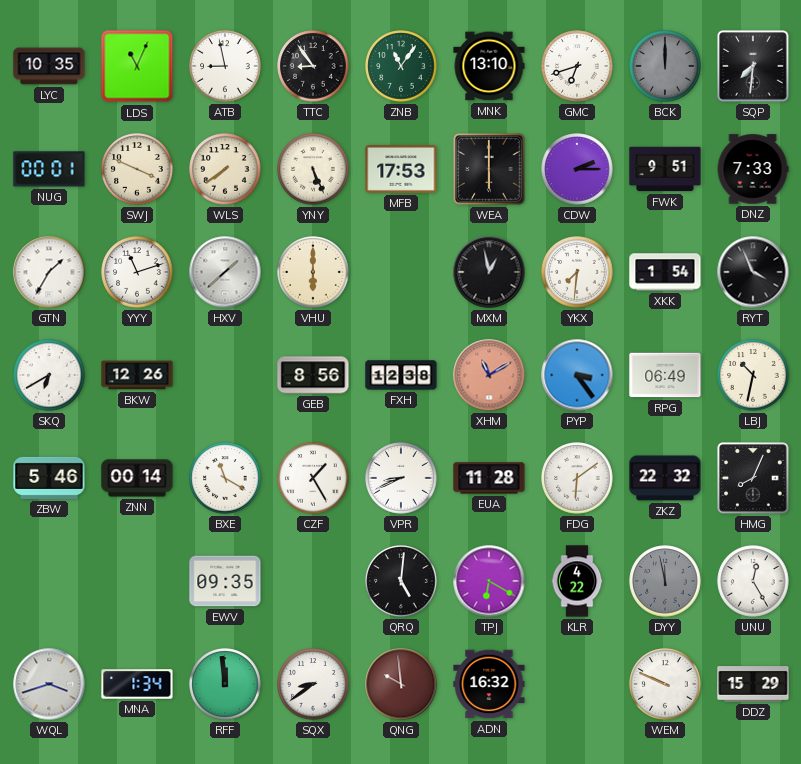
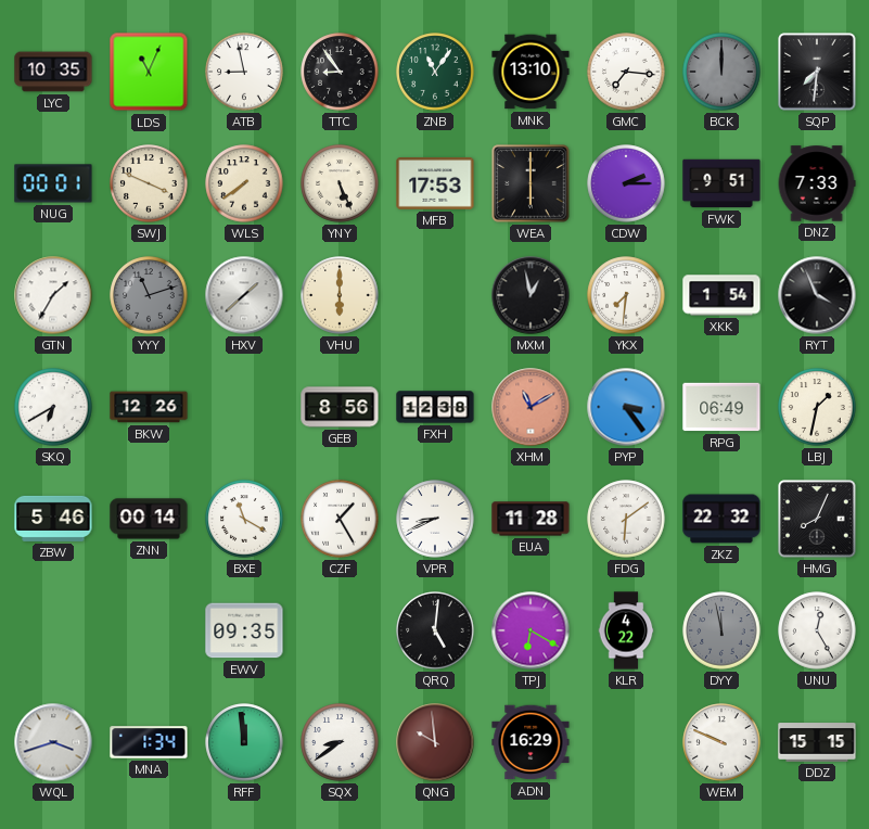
GMC: 6:42 -> 7:16 (626, 72)
YYY dial: white -> grey (149, 295)
LBJ: 10:32 -> 1:32 (817, 407)
ADN: 16:32 -> 16:29 (531, 742)
DDZ: 15:29 -> 15:15 (817, 742)
